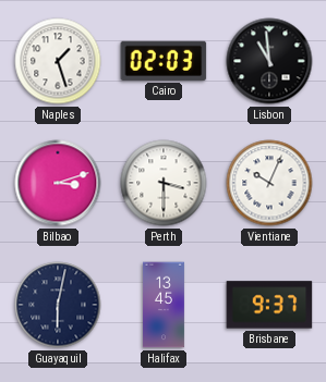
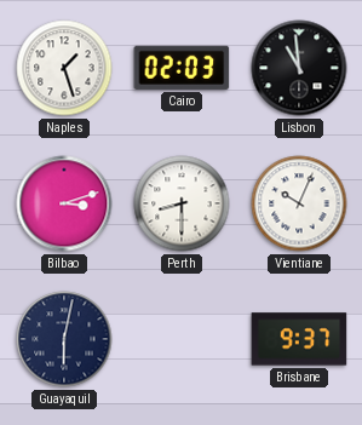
Perth: 3:30 -> 8:30 (182, 203)
Halifax: 13:45 -> none (164, 305)
